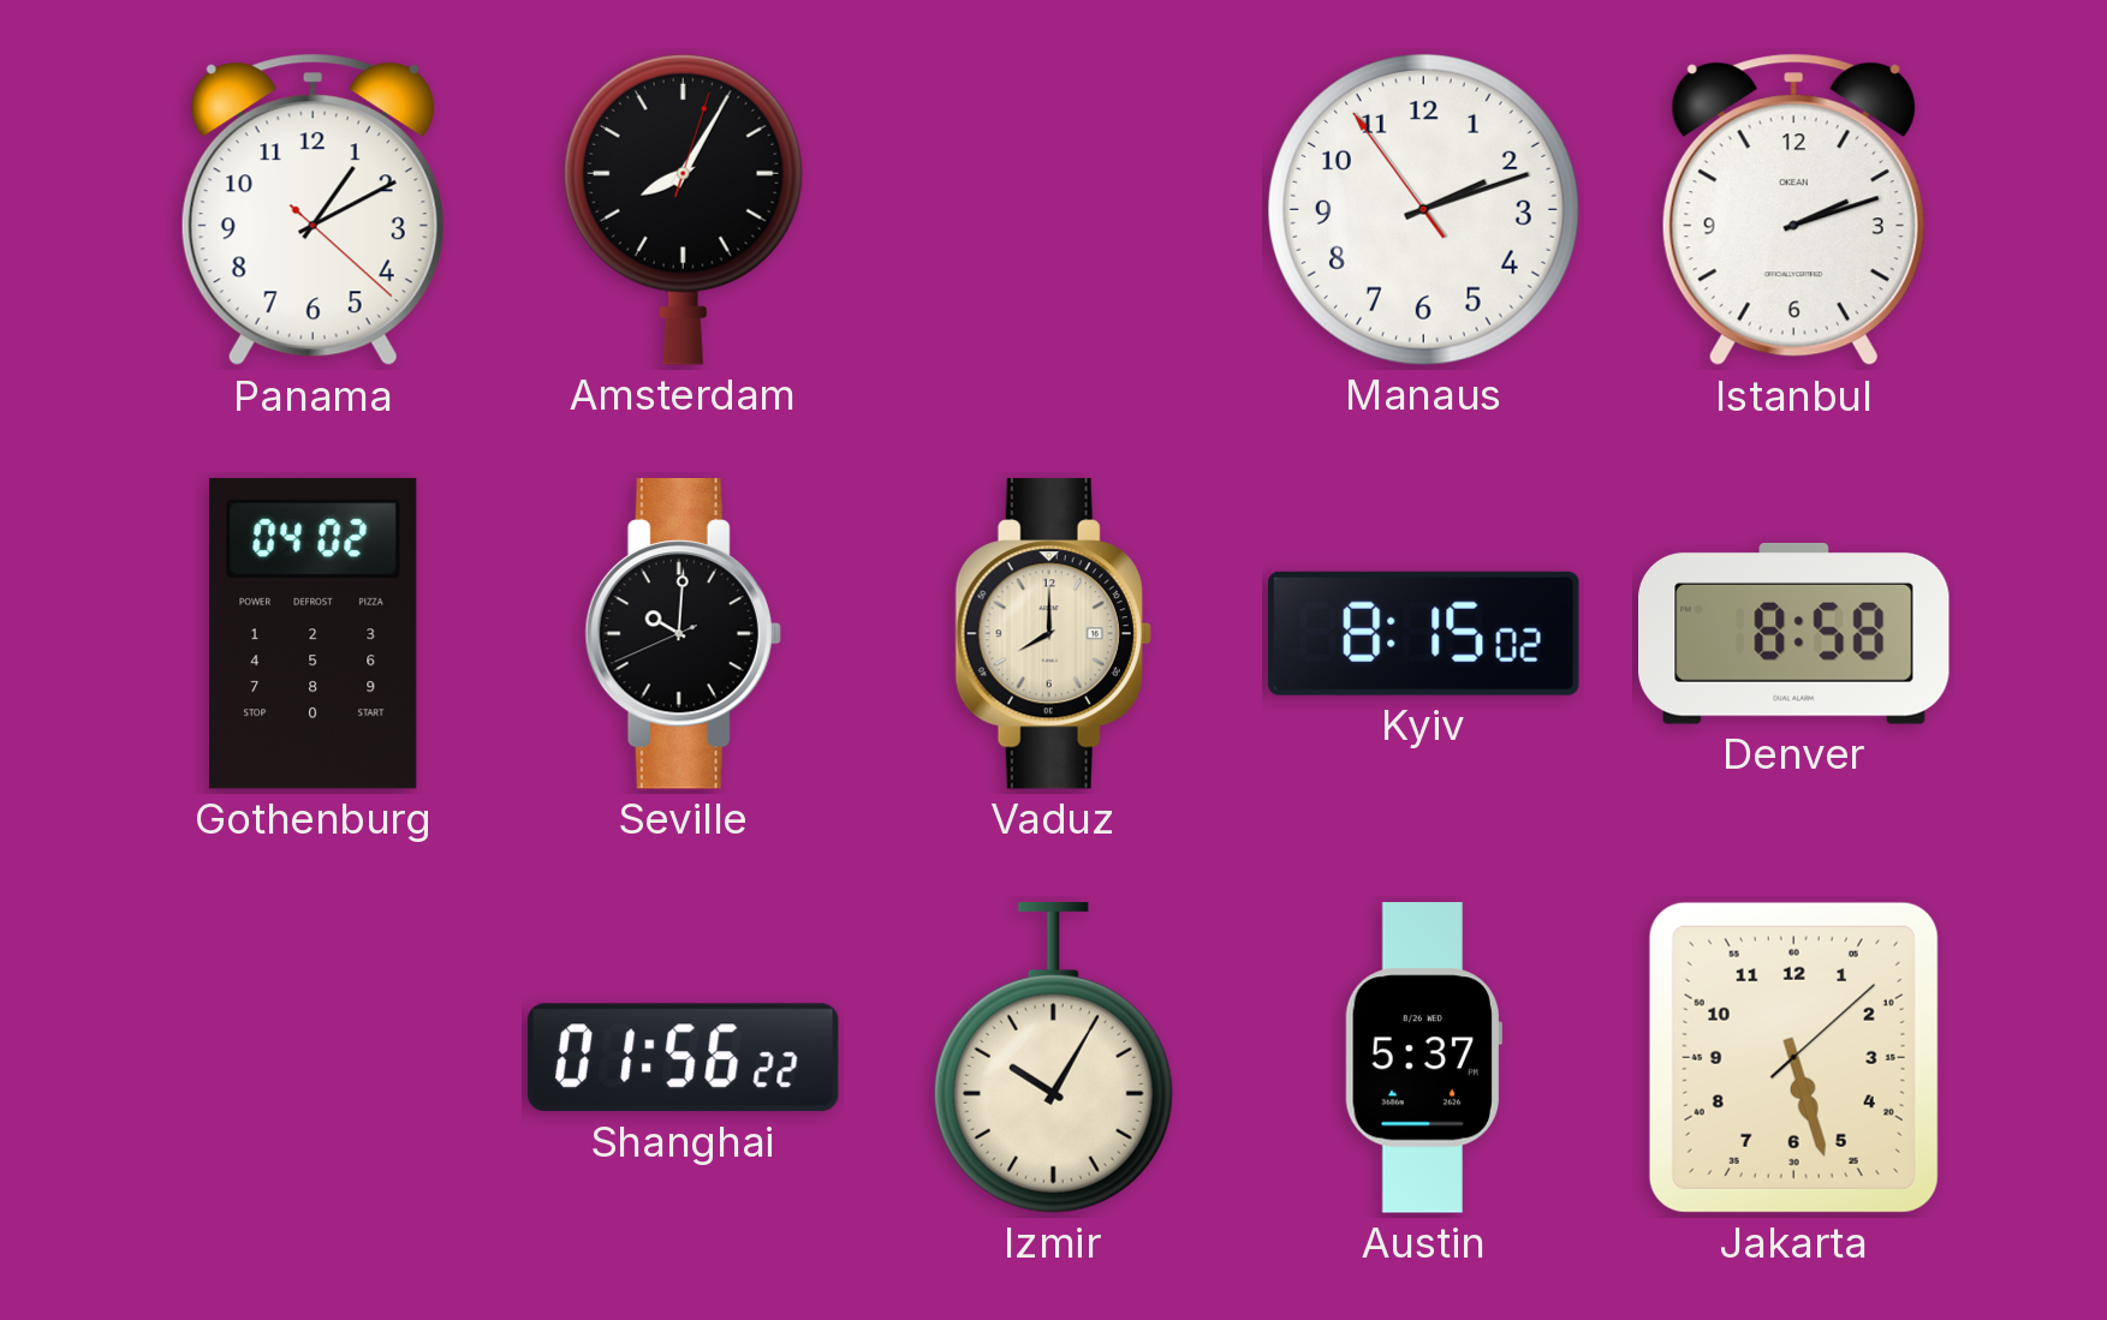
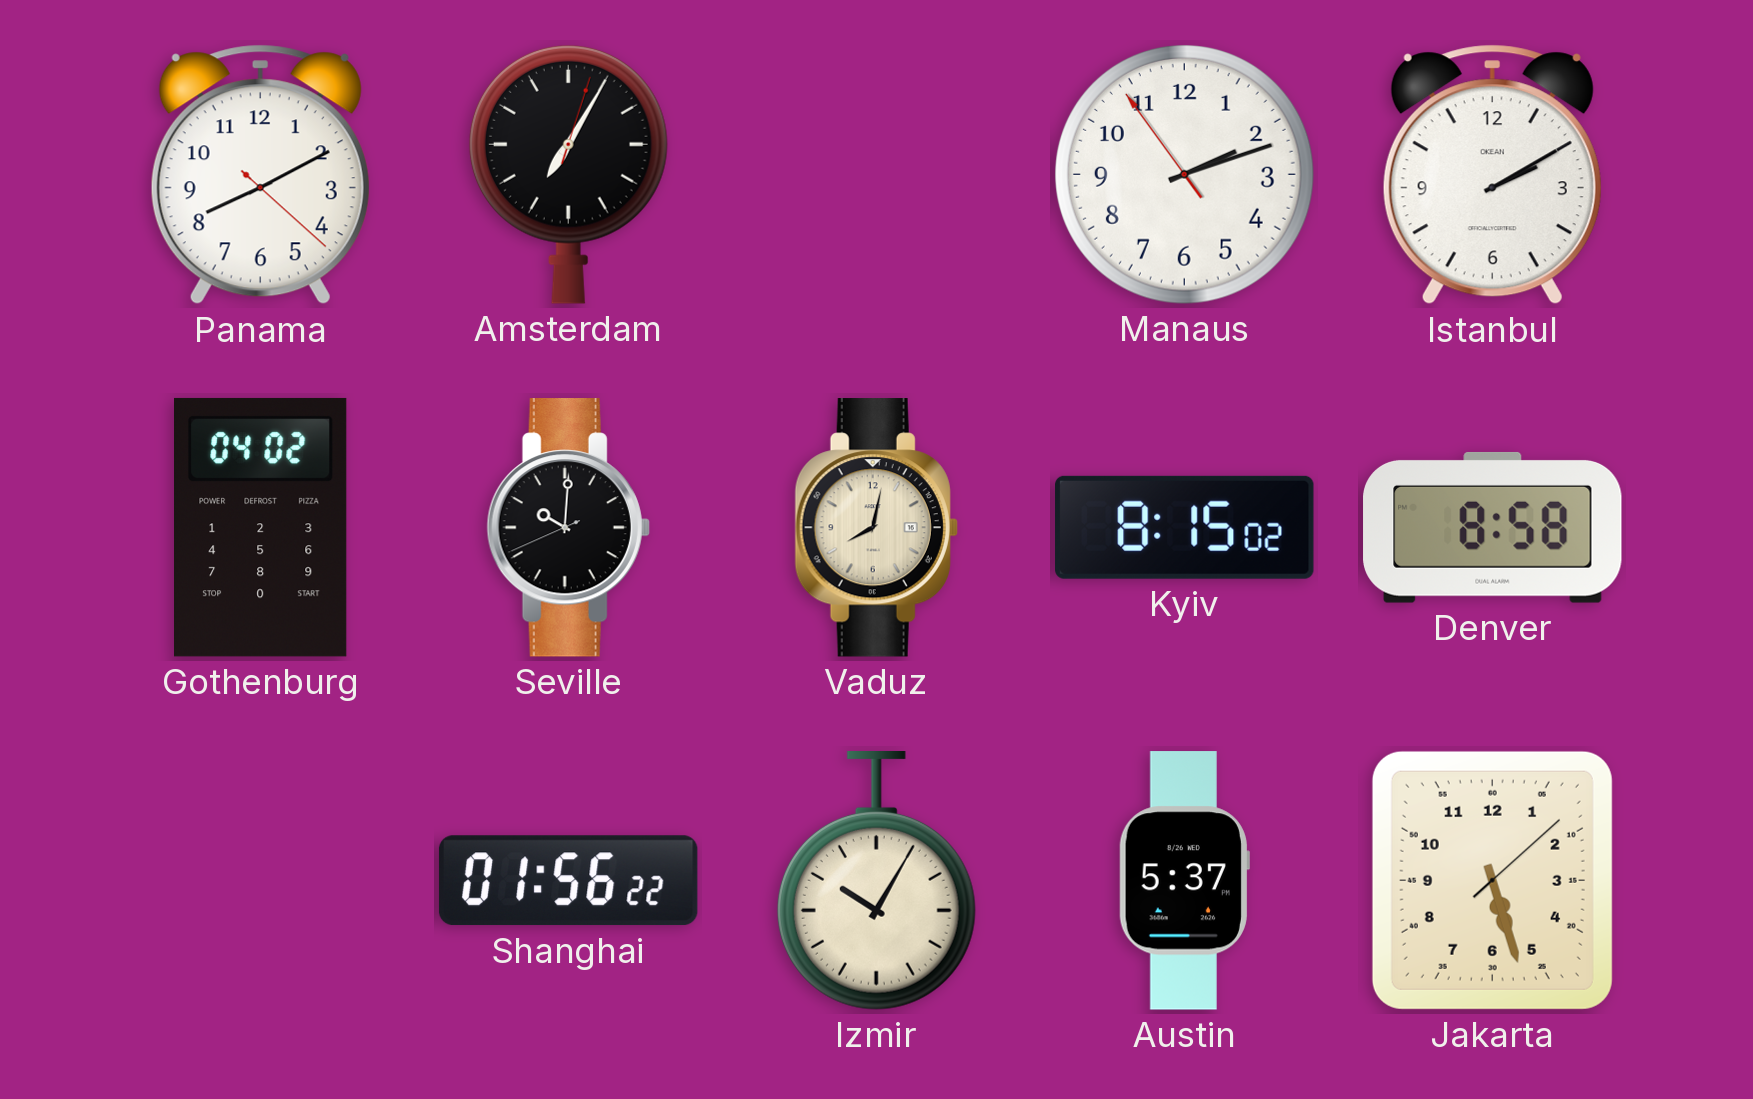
Panama: 1:10 -> 8:10 (260, 175)
Amsterdam: 8:05 -> 7:05 (568, 174)
Istanbul: 2:12 -> 2:10 (1492, 175)
Vaduz: 8:00 -> 8:02 (876, 528)
